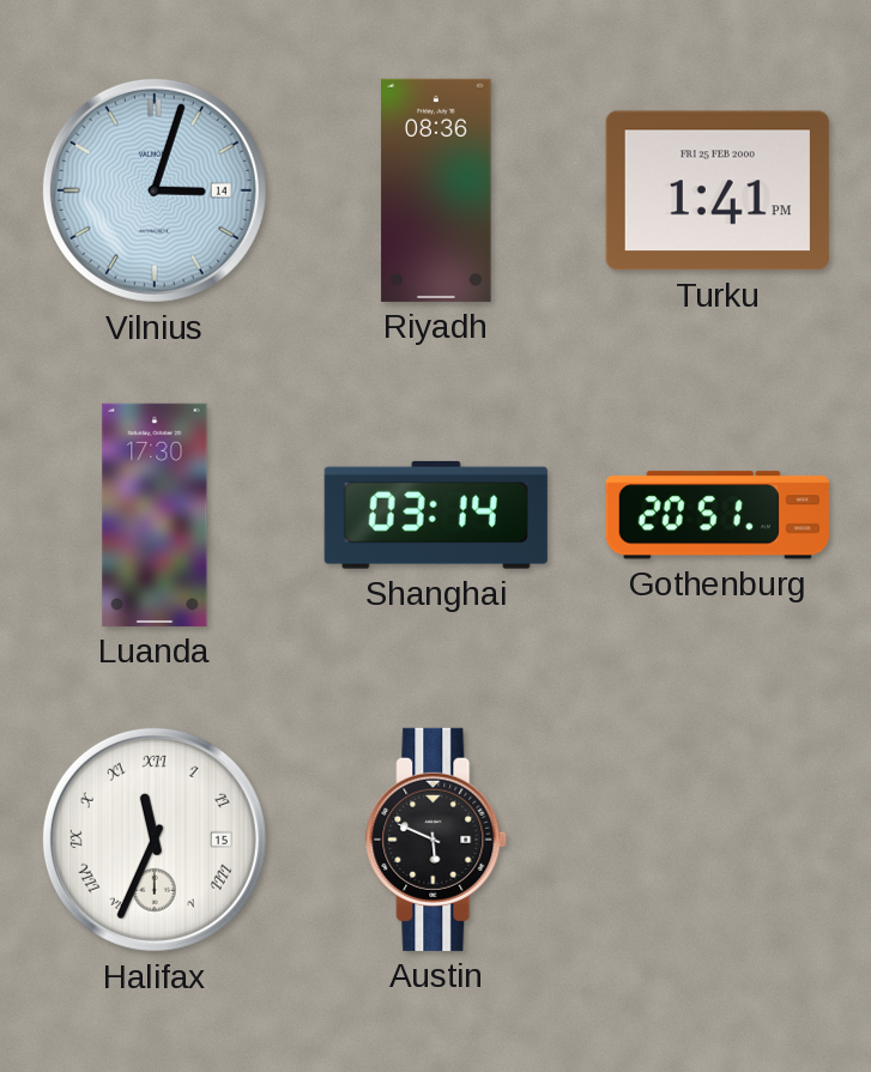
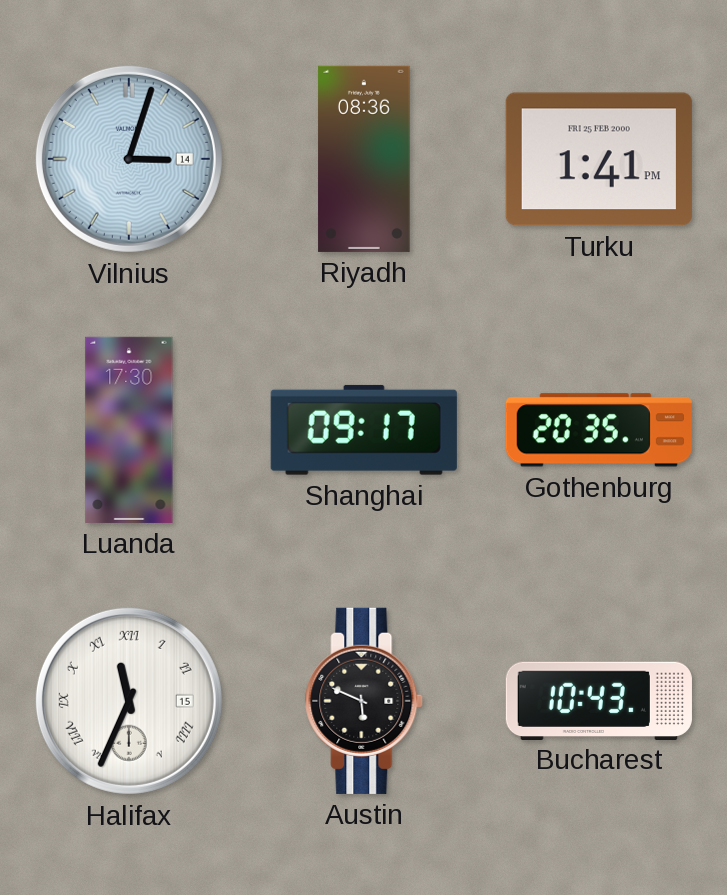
Shanghai: 03:14 -> 09:17 (364, 430)
Gothenburg: 20:51 -> 20:35 (599, 430)
Bucharest: none -> 10:43 (599, 700)
